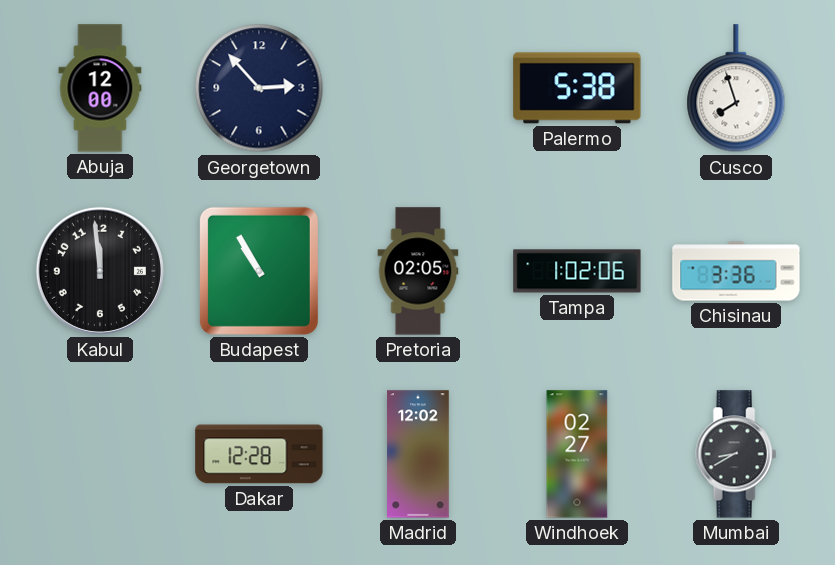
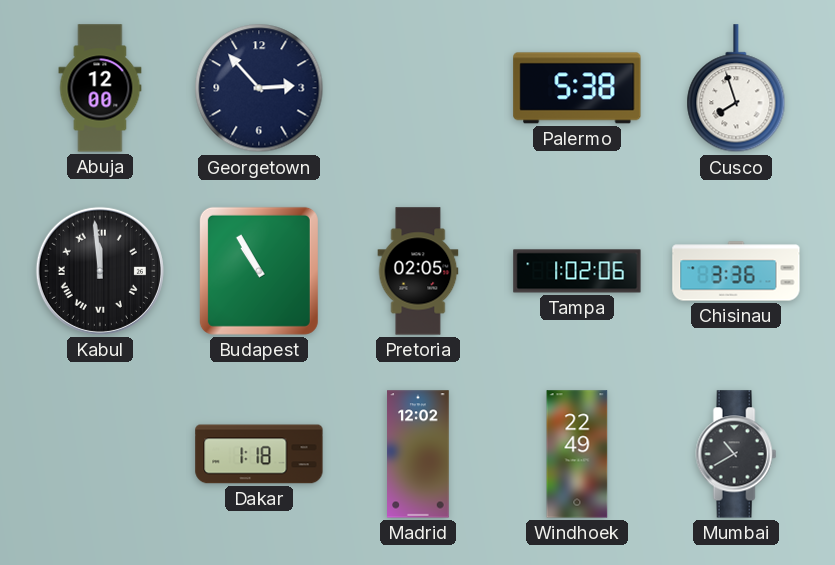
Kabul numerals: Arabic -> Roman (100, 271)
Dakar: 12:28 -> 1:18 (259, 454)
Windhoek: 02:27 -> 22:49 (577, 454)
Mumbai: 8:40 -> 10:40 (736, 454)
